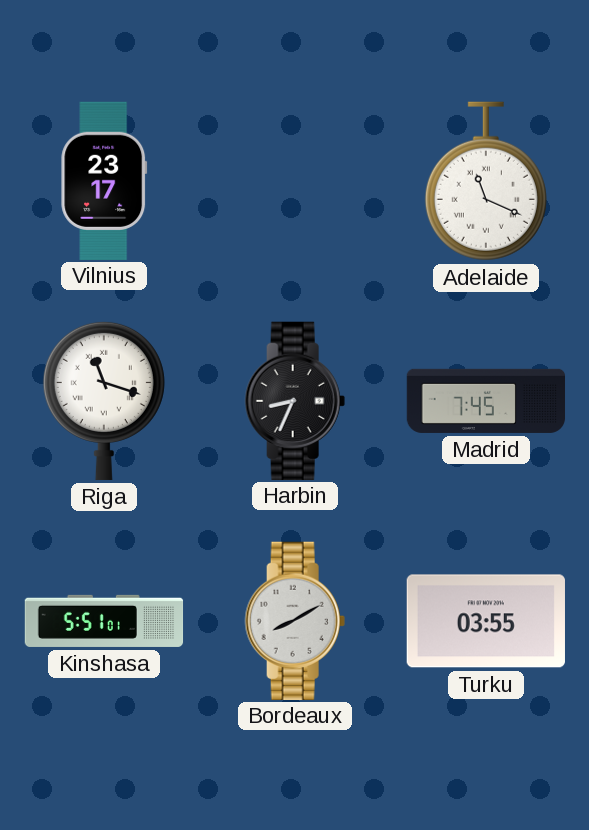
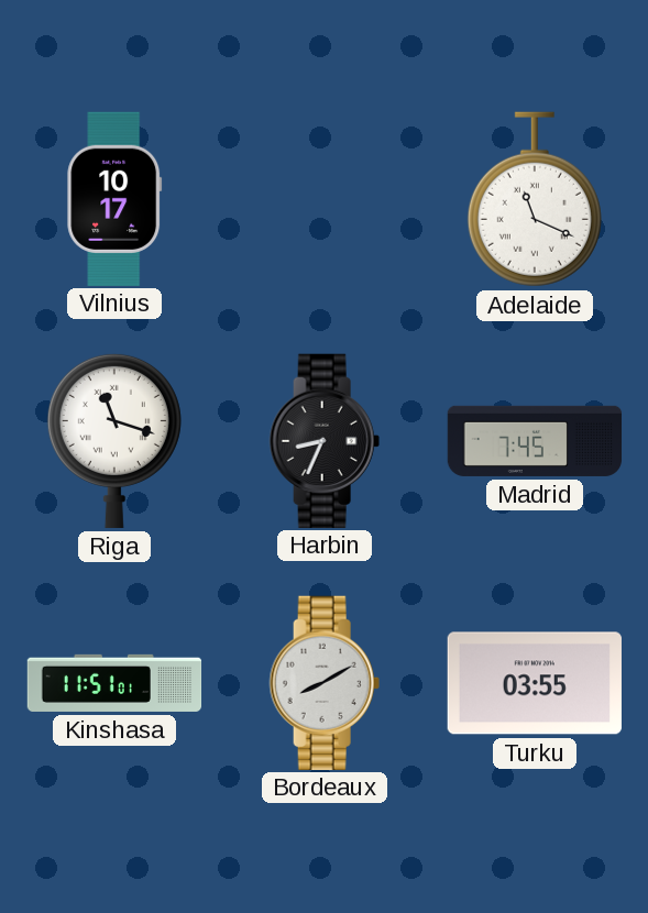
Vilnius: 23:17 -> 10:17 (114, 198)
Kinshasa: 5:51 -> 11:51 (114, 683)
